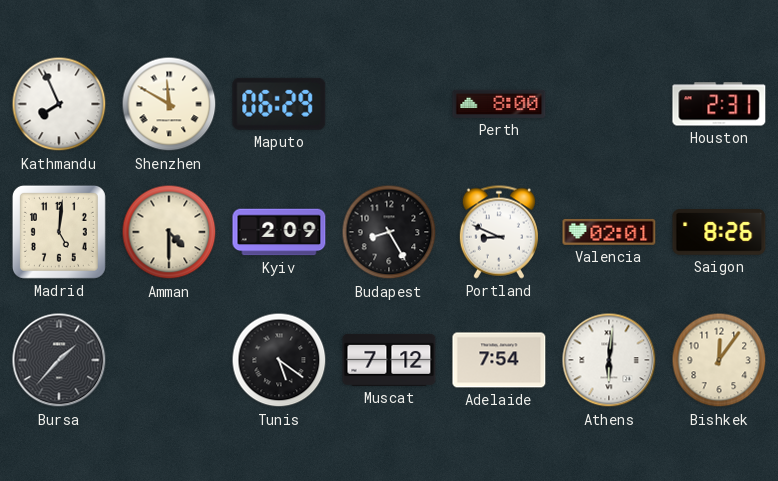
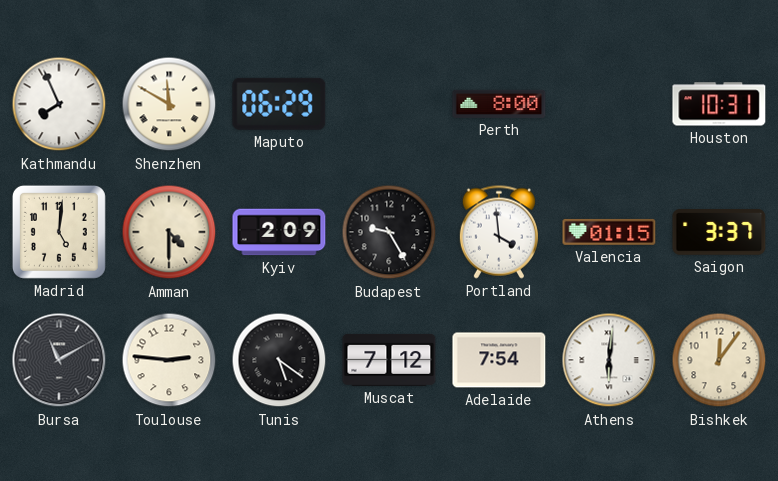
Houston: 2:31 -> 10:31 (719, 104)
Budapest: 8:25 -> 9:25 (389, 232)
Portland: 8:49 -> 3:59 (499, 232)
Valencia: 02:01 -> 01:15 (609, 232)
Saigon: 8:26 -> 3:37 (719, 232)
Bursa: 1:37 -> 11:10 (59, 360)
Toulouse: none -> 2:46 (169, 360)
